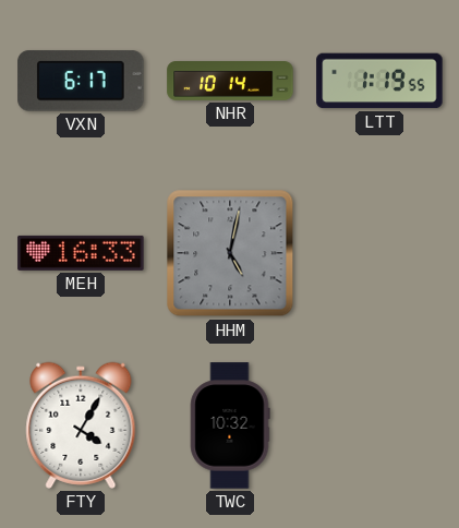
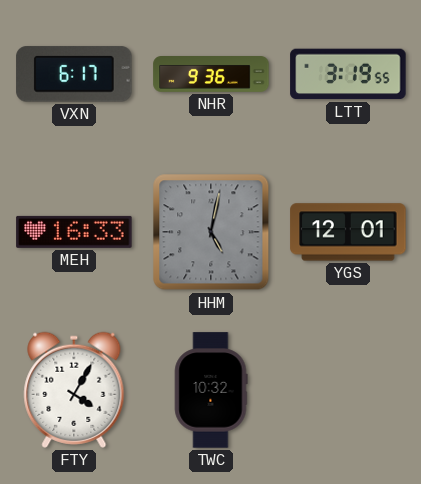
NHR: 10:14 -> 9:36 (211, 75)
LTT: 1:19 -> 3:19 (348, 74)
YGS: none -> 12:01 (348, 232)
